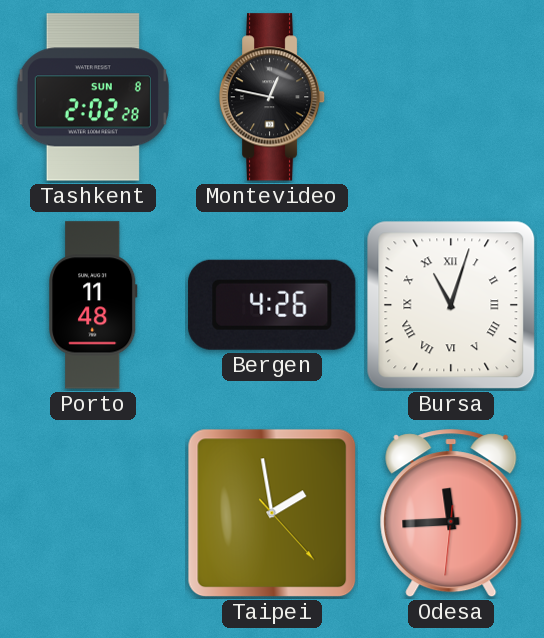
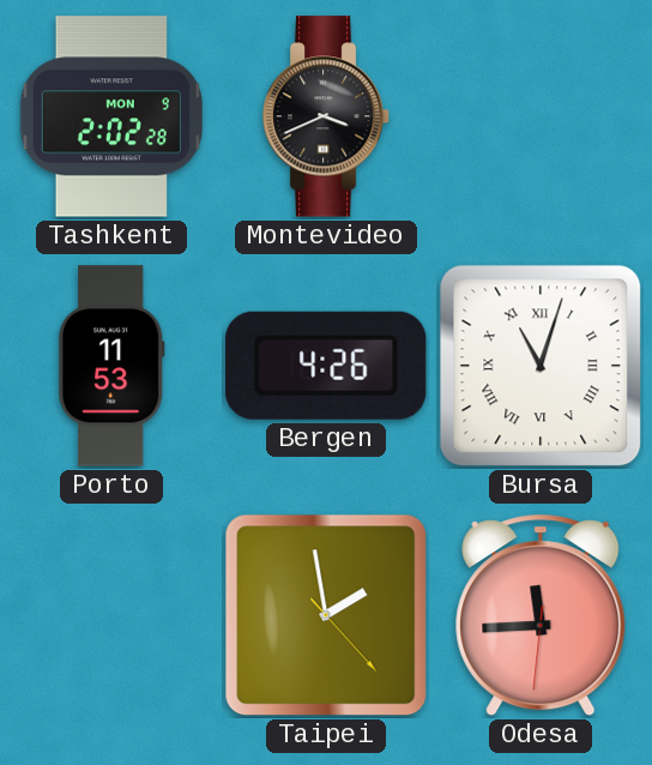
Tashkent date: SUN 8 -> MON 9 (111, 116)
Montevideo: 12:47 -> 3:41 (326, 116)
Porto: 11:48 -> 11:53 (111, 366)
